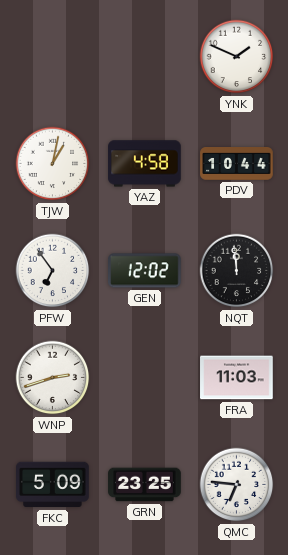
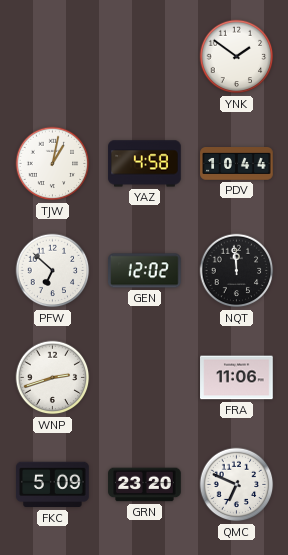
YNK: 1:49 -> 1:51 (237, 57)
PFW: 6:54 -> 6:52 (53, 271)
FRA: 11:03 -> 11:06 (237, 378)
GRN: 23:25 -> 23:20 (145, 485)
QMC: 6:46 -> 6:49 (237, 485)
